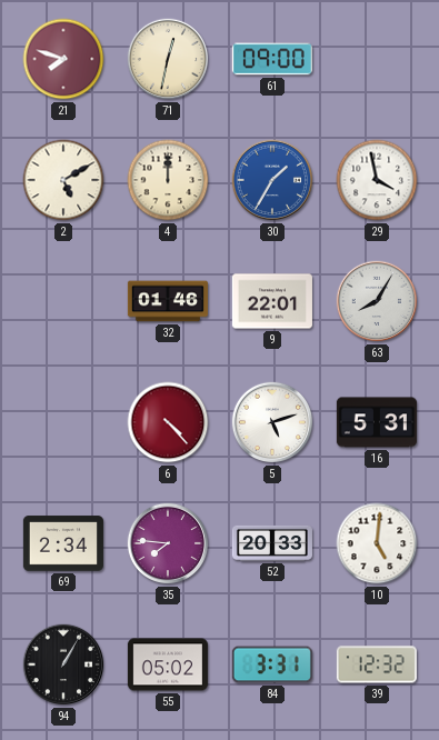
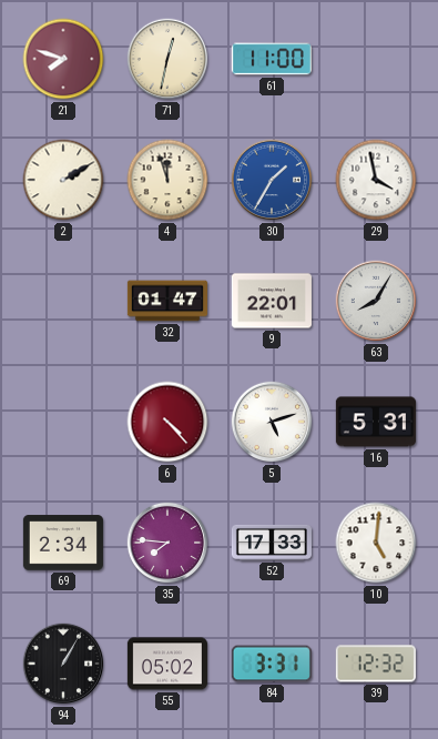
61: 09:00 -> 11:00 (272, 59)
2: 5:10 -> 2:10 (63, 180)
4: 12:00 -> 11:57 (167, 180)
32: 01:46 -> 01:47 (167, 301)
52: 20:33 -> 17:33 (272, 543)
